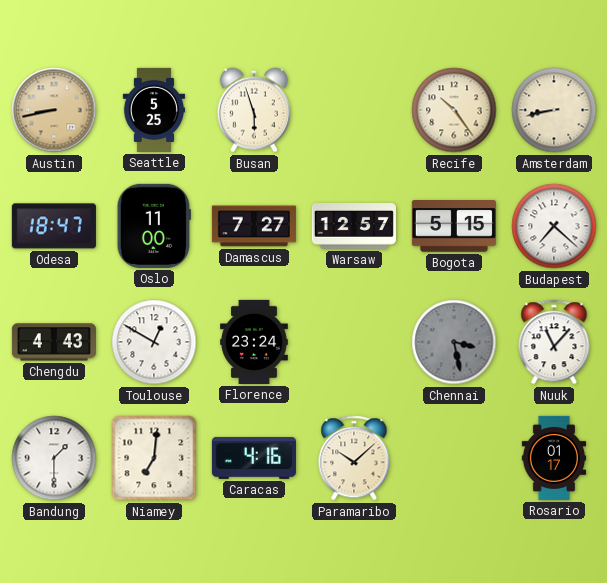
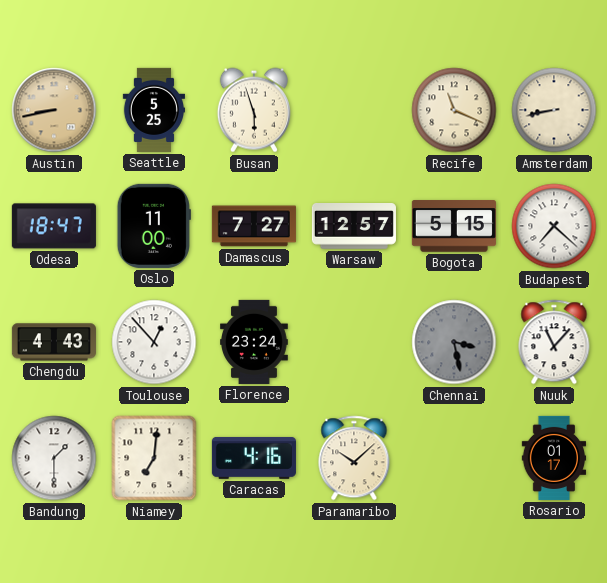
Recife: 10:24 -> 11:19 (454, 110)
Toulouse: 12:50 -> 12:53 (154, 342)
